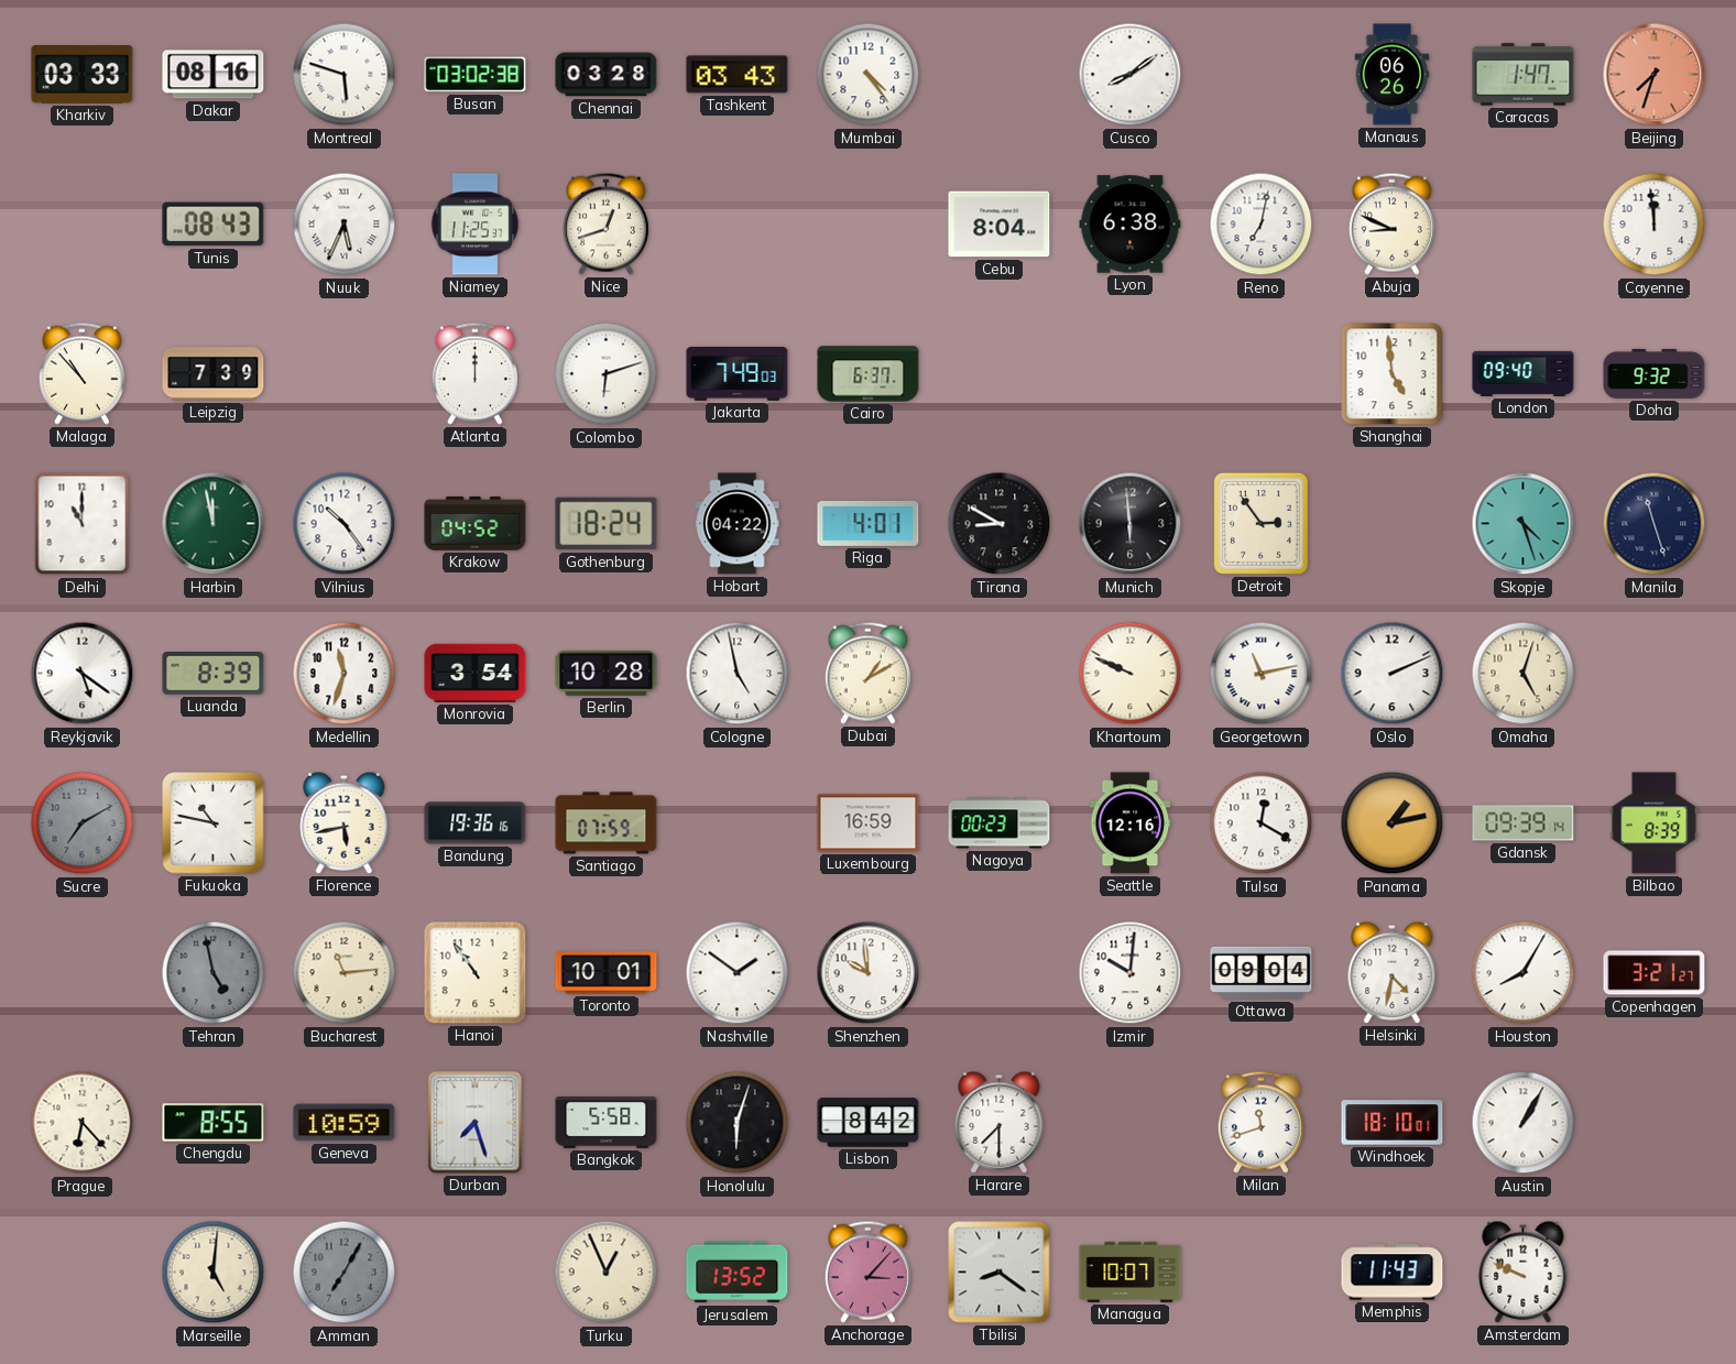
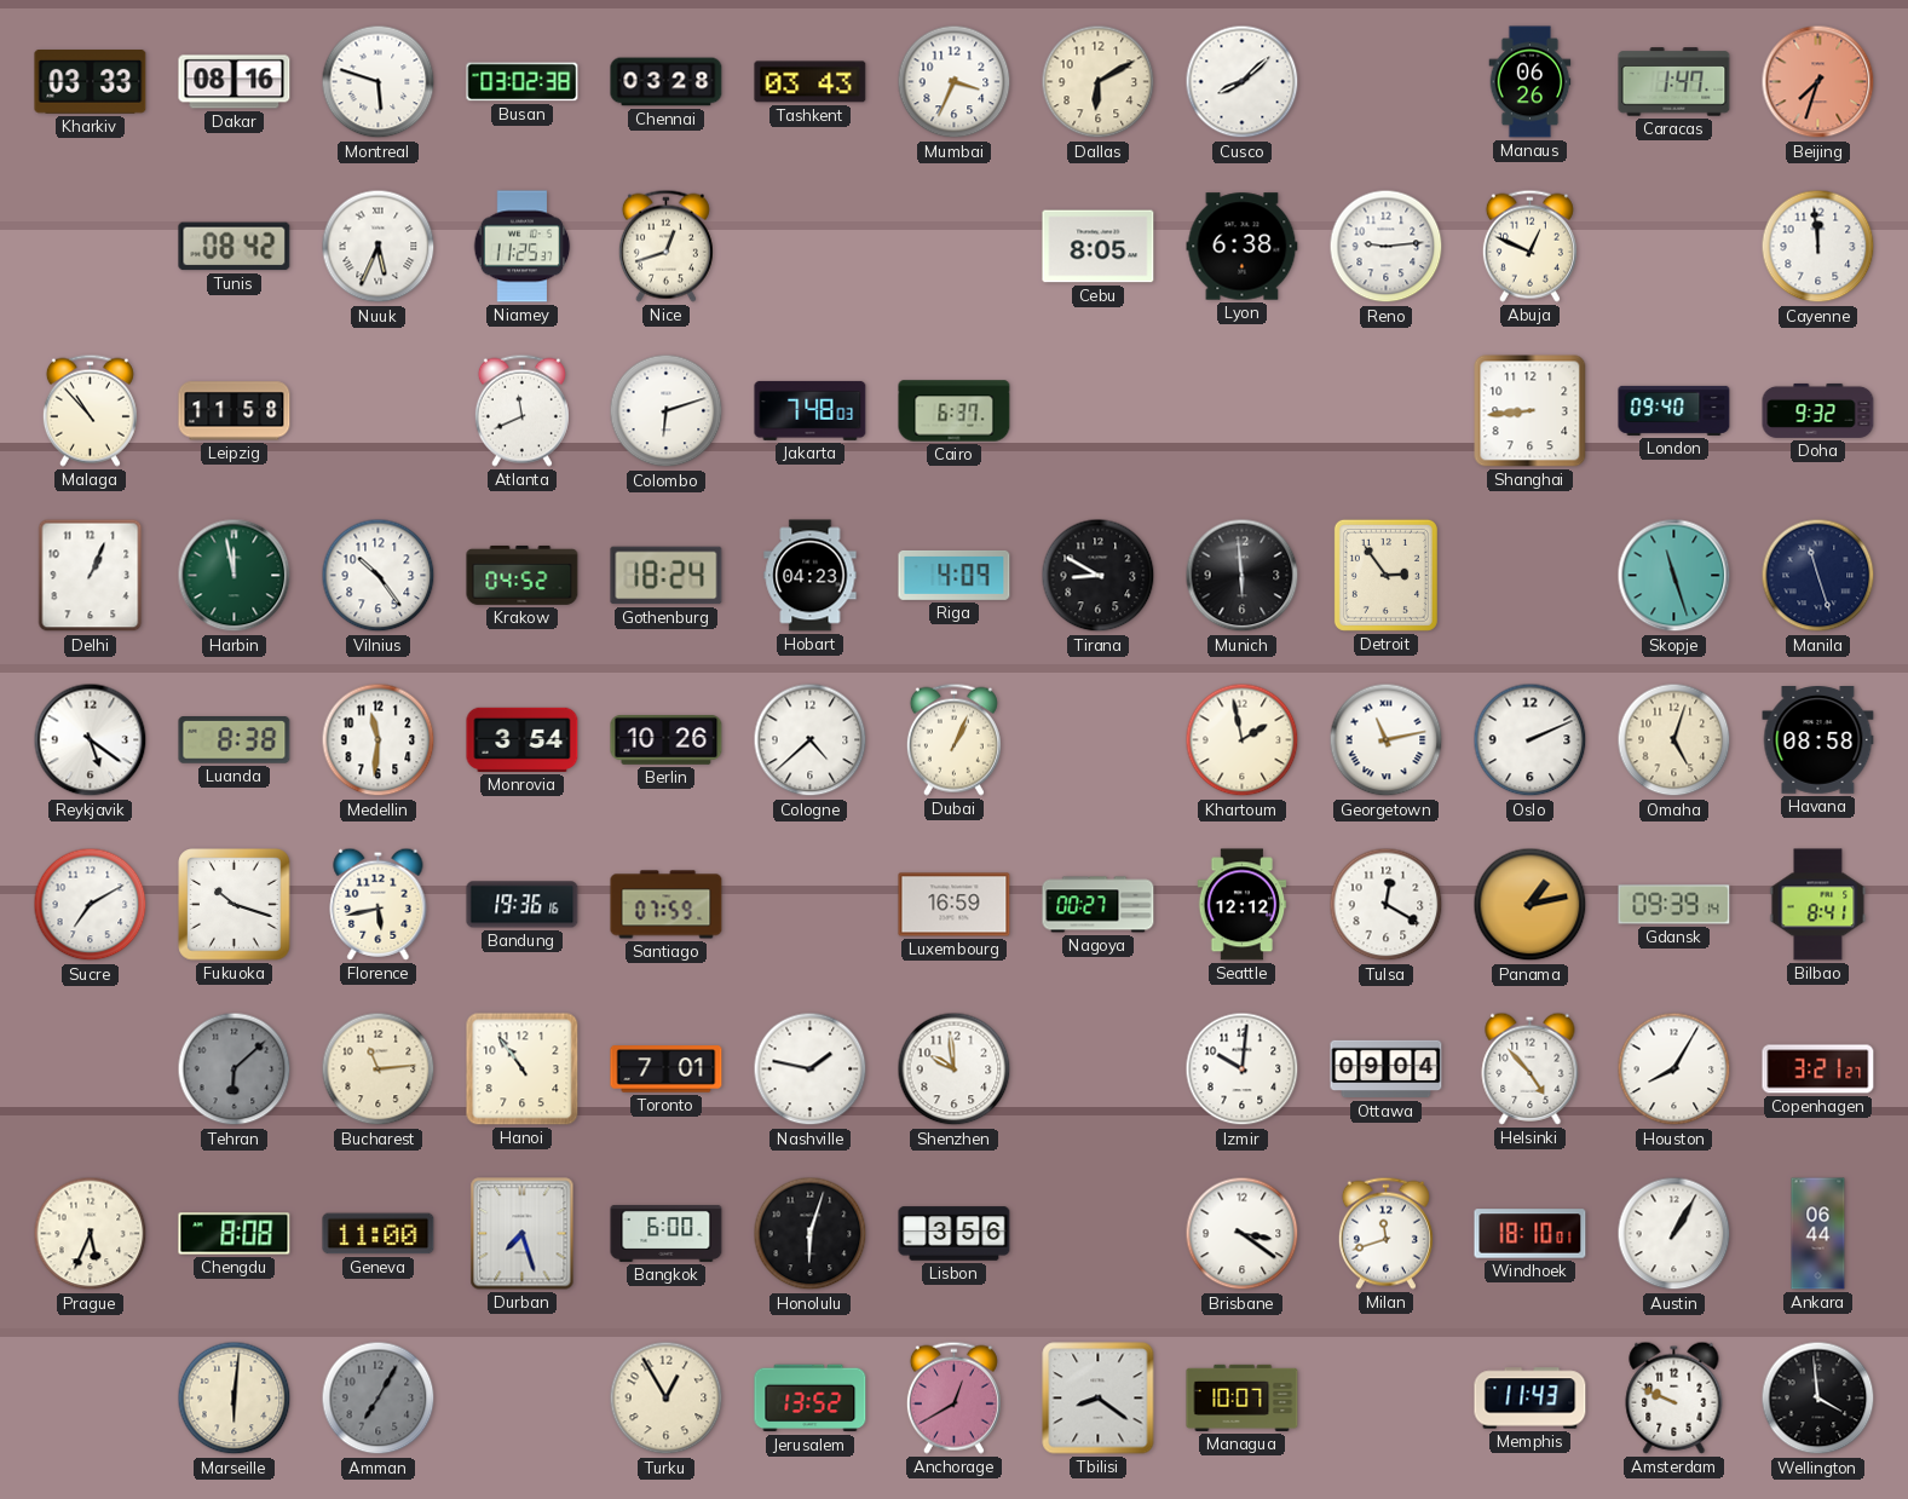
Mumbai: 4:24 -> 3:34 (955, 82)
Dallas: none -> 6:10 (1099, 82)
Cusco: 8:09 -> 8:08 (1243, 82)
Tunis: 08:43 -> 08:42 (235, 247)
Cebu: 8:04 -> 8:05 (1099, 247)
Reno: 7:02 -> 9:14 (1387, 247)
Abuja: 8:49 -> 12:49 (1529, 246)
Leipzig: 7:39 -> 11:58 (235, 411)
Atlanta: 12:00 -> 11:41 (521, 410)
Jakarta: 7:49 -> 7:48 (811, 410)
Shanghai: 4:59 -> 8:44 (1531, 411)
Delhi: 11:00 -> 1:04 (91, 576)
Hobart: 04:22 -> 04:23 (811, 576)
Riga: 4:01 -> 4:09 (955, 575)
Skopje: 4:27 -> 11:27 (1674, 576)
Luanda: 8:39 -> 8:38 (235, 740)
Medellin: 11:33 -> 11:31 (379, 740)
Berlin: 10:28 -> 10:26 (667, 739)
Cologne: 4:58 -> 4:38 (811, 740)
Dubai: 1:10 -> 1:04 (953, 739)
Khartoum: 9:49 -> 1:58 (1243, 740)
Havana: none -> 08:58 (1818, 740)
Sucre dial: grey -> white (91, 905)
Fukuoka: 10:47 -> 10:18 (235, 905)
Nagoya: 00:23 -> 00:27 (1099, 905)
Seattle: 12:16 -> 12:12 (1243, 905)
Bilbao: 8:39 -> 8:41 (1818, 905)
Tehran: 4:58 -> 6:08 (235, 1070)
Toronto: 10:01 -> 7:01 (667, 1070)
Nashville: 1:51 -> 1:47 (811, 1070)
Helsinki: 4:32 -> 4:53 (1531, 1068)
Prague: 6:23 -> 5:34 (91, 1234)
Chengdu: 8:55 -> 8:08 (235, 1234)
Geneva: 10:59 -> 11:00 (379, 1234)
Bangkok: 5:58 -> 6:00 (667, 1233)
Lisbon: 8:42 -> 3:56 (955, 1234)
Harare: 7:30 -> none (1000, 1122)
Brisbane: none -> 3:21 (1243, 1234)
Ankara: none -> 06:44 (1818, 1234)
Marseille: 5:01 -> 6:01 (235, 1399)
Turku: 12:56 -> 12:55 (667, 1399)
Anchorage: 3:07 -> 12:40 (953, 1397)
Wellington: none -> 3:59 (1818, 1399)
